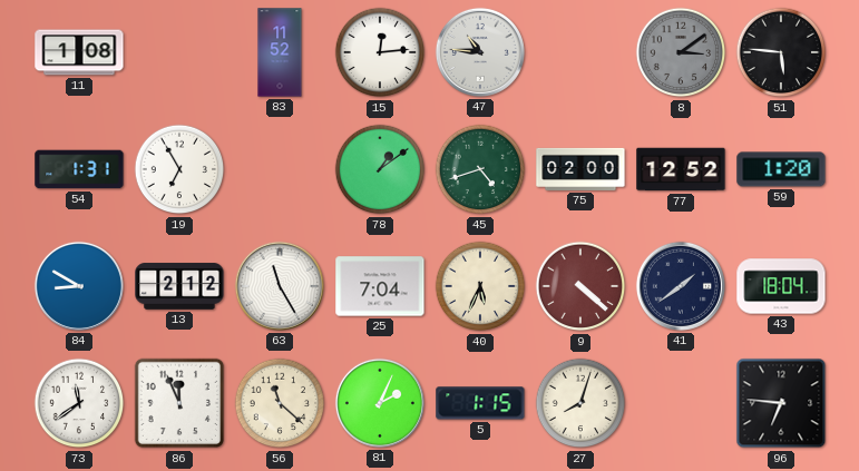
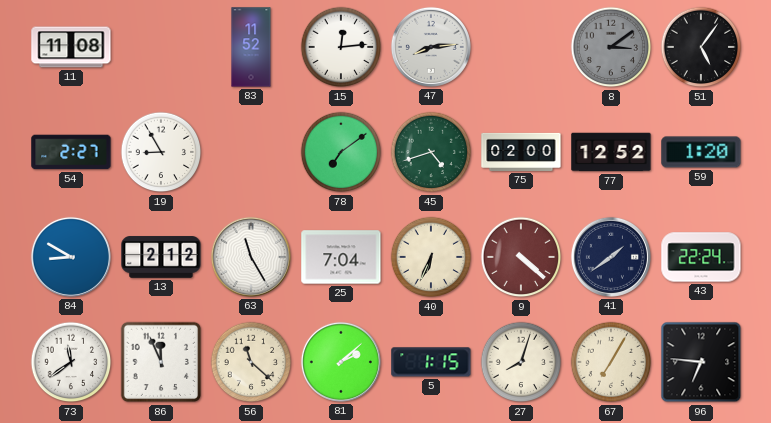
11: 1:08 -> 11:08 (71, 47)
47: 10:46 -> 8:14 (431, 47)
51: 5:46 -> 5:06 (701, 47)
54: 1:31 -> 2:27 (71, 152)
19: 6:55 -> 8:55 (161, 152)
78: 1:09 -> 7:09 (341, 152)
40: 5:34 -> 6:34 (431, 257)
43: 18:04 -> 22:24 (701, 257)
81: 2:04 -> 2:08 (341, 362)
67: none -> 7:05 (611, 362)
